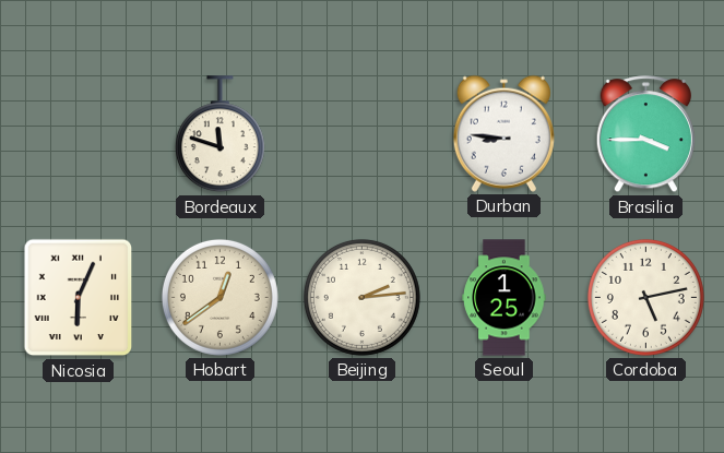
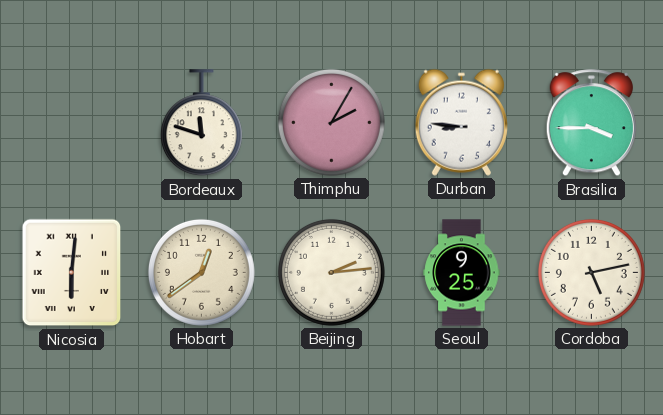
Thimphu: none -> 2:05 (331, 122)
Nicosia: 6:04 -> 6:01 (72, 273)
Seoul: 1:25 -> 9:25 (462, 273)
